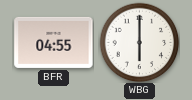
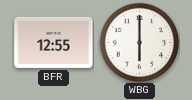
BFR: 04:55 -> 12:55 (54, 42)
